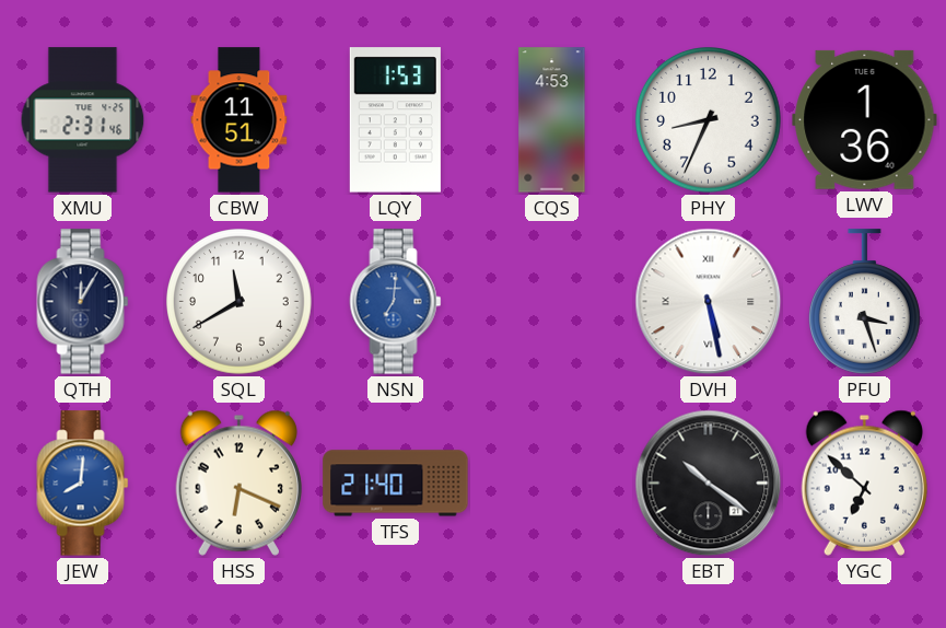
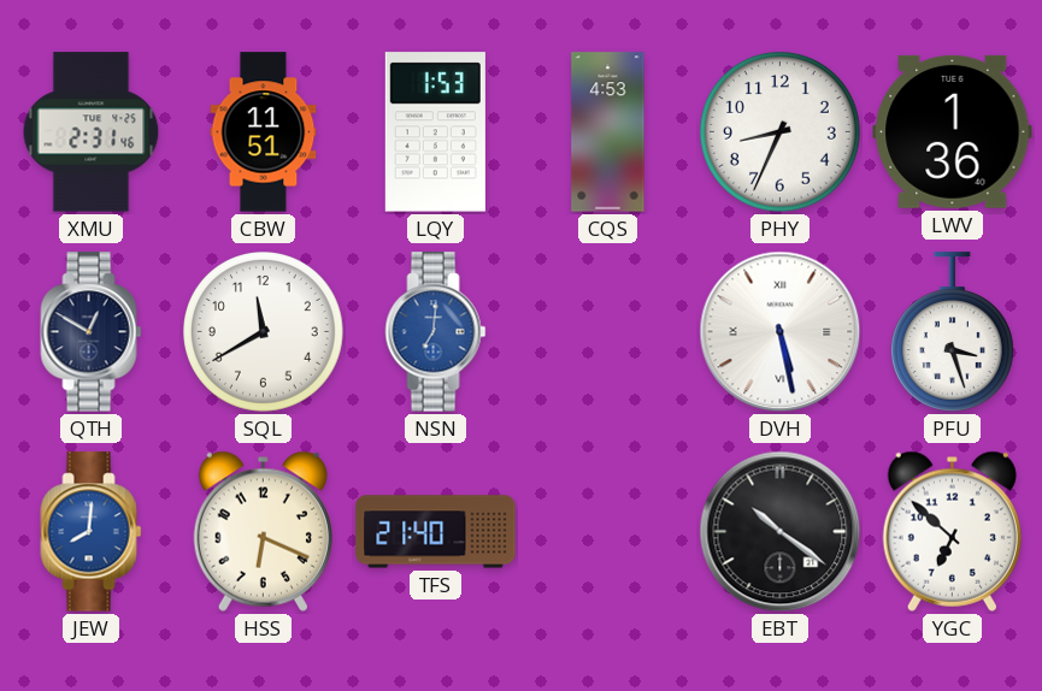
QTH: 12:05 -> 12:50 (92, 332)
